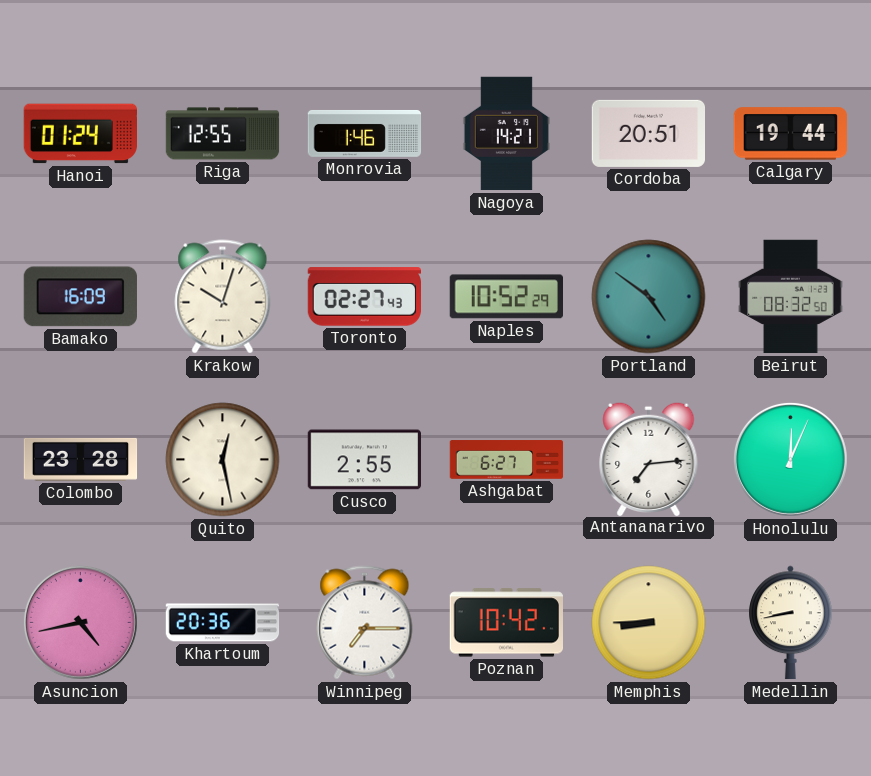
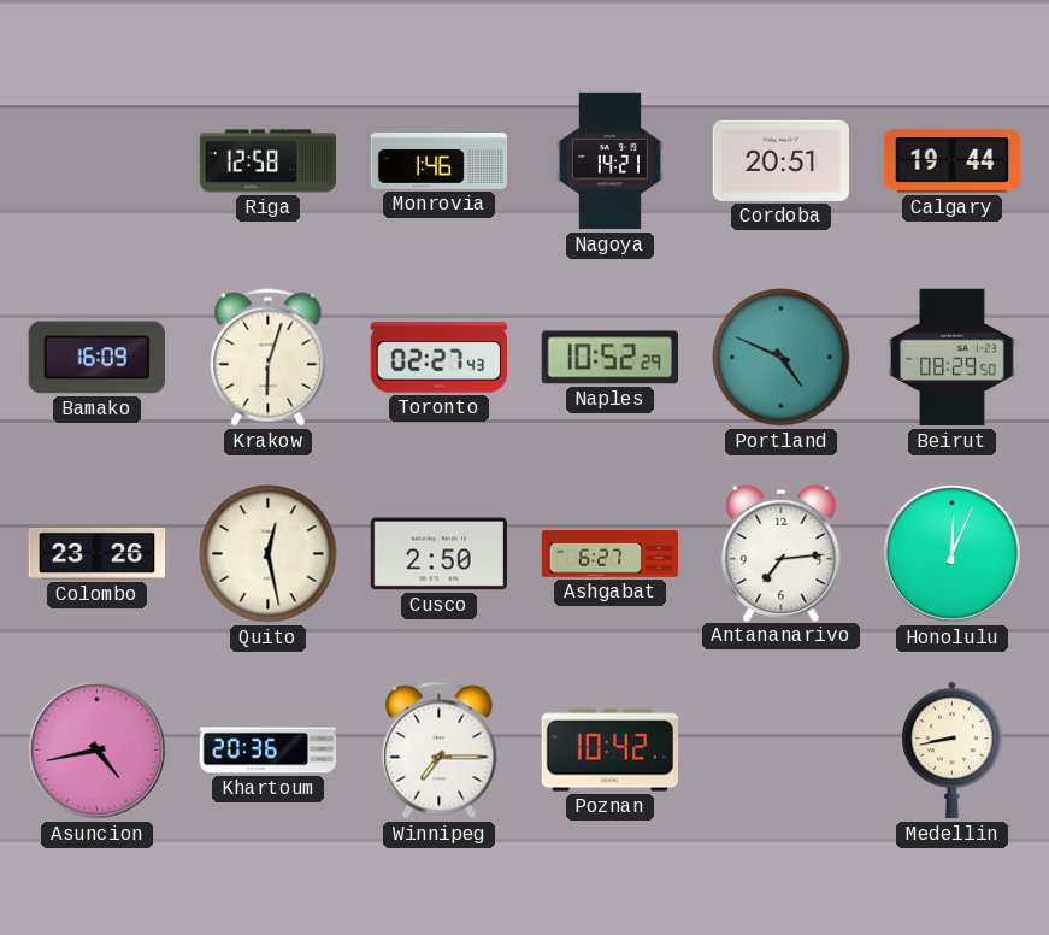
Hanoi: 01:24 -> none (80, 134)
Riga: 12:55 -> 12:58 (269, 161)
Krakow: 10:03 -> 6:03 (269, 358)
Portland: 4:51 -> 4:49 (782, 358)
Beirut: 08:32 -> 08:29 (953, 358)
Colombo: 23:28 -> 23:26 (98, 553)
Cusco: 2:55 -> 2:50 (438, 554)
Memphis: 8:45 -> none (649, 623)
